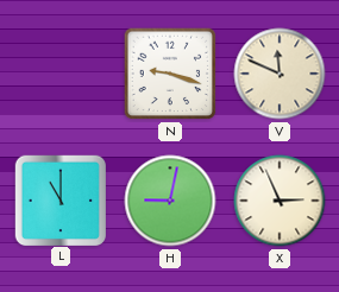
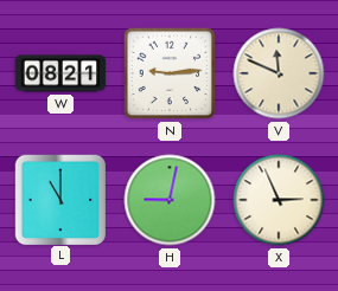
W: none -> 08:21 (60, 73)
N: 9:18 -> 9:14 (170, 73)
